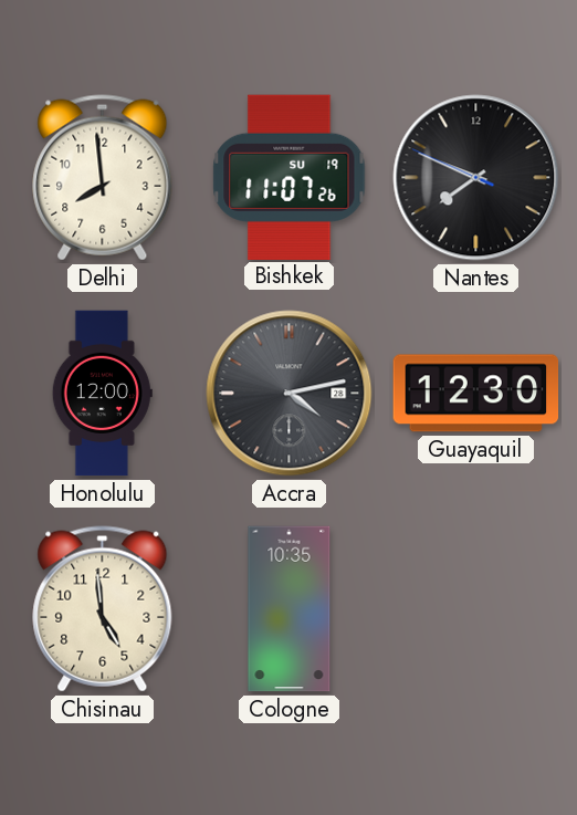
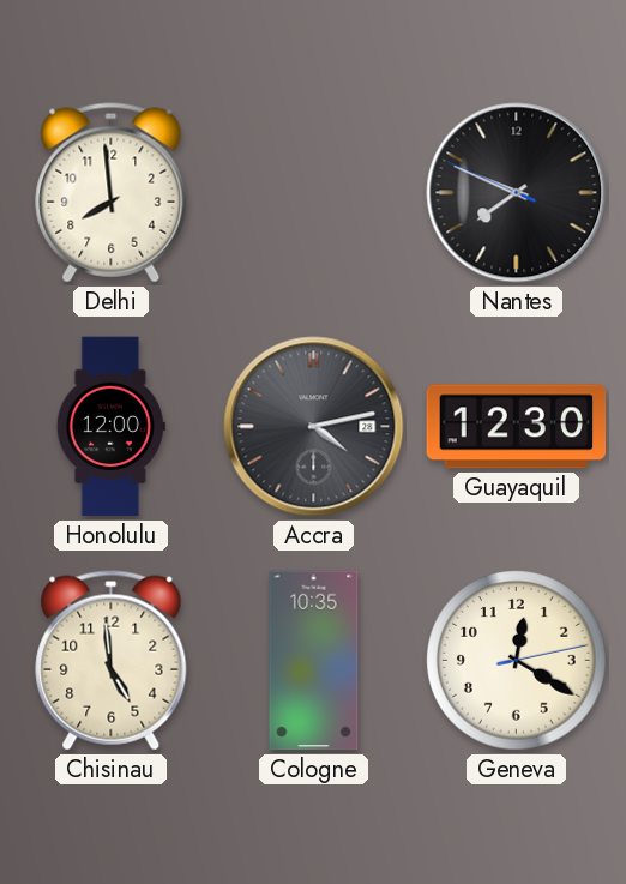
Bishkek: 11:07 -> none (290, 177)
Geneva: none -> 12:20 (517, 661)
